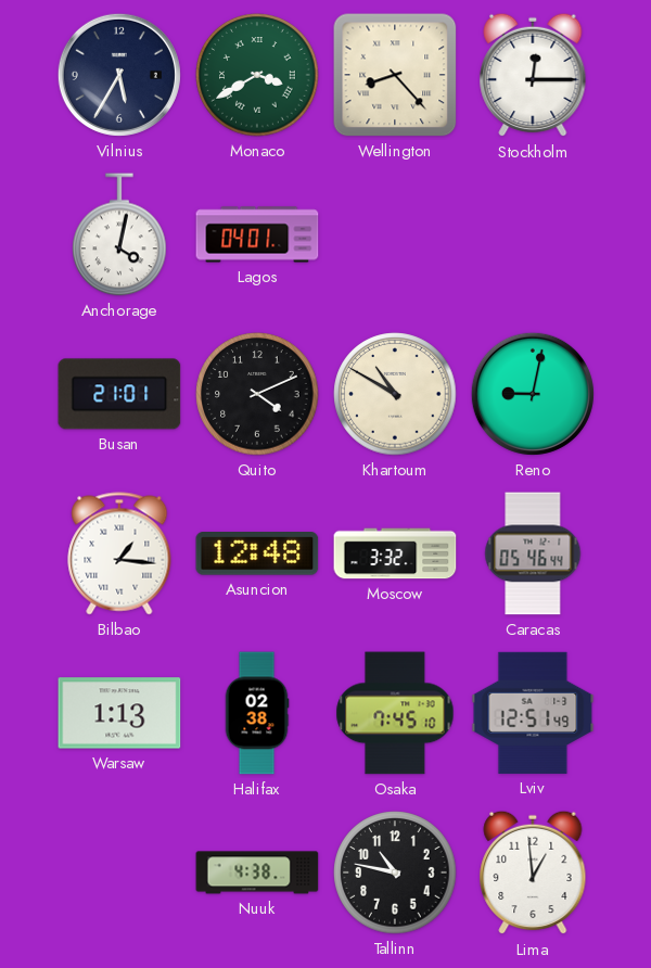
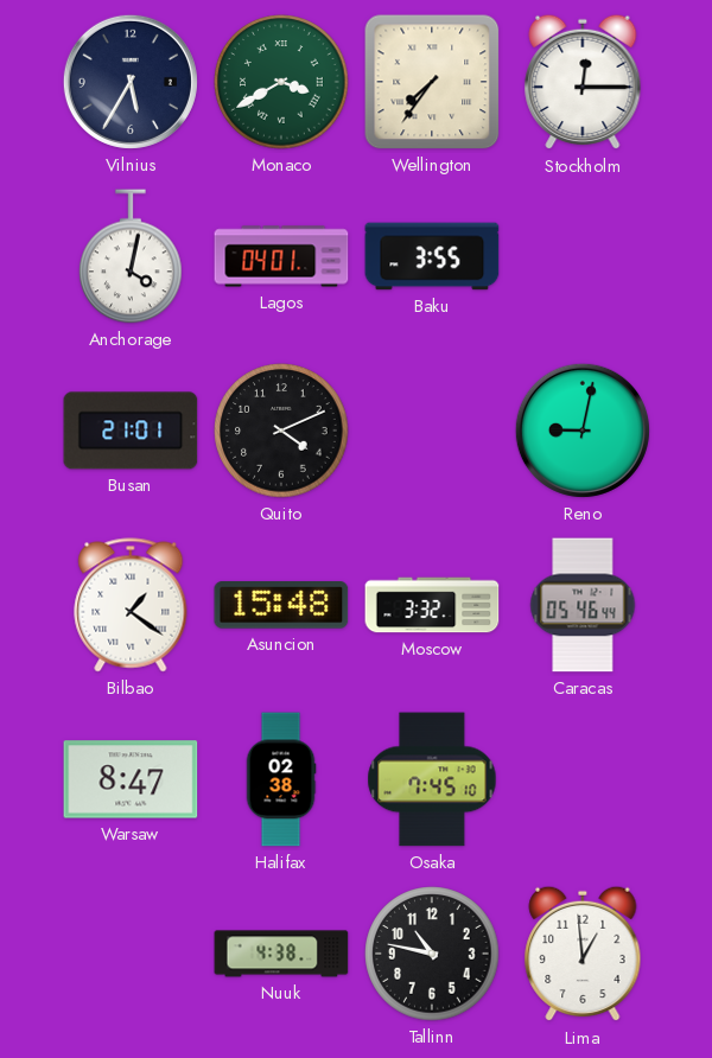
Wellington: 8:23 -> 7:36 (432, 82)
Baku: none -> 3:55 (432, 256)
Khartoum: 10:50 -> none (395, 394)
Bilbao: 1:16 -> 1:21 (131, 605)
Asuncion: 12:48 -> 15:48 (281, 605)
Warsaw: 1:13 -> 8:47 (131, 779)
Lviv: 12:51 -> none (533, 713)
